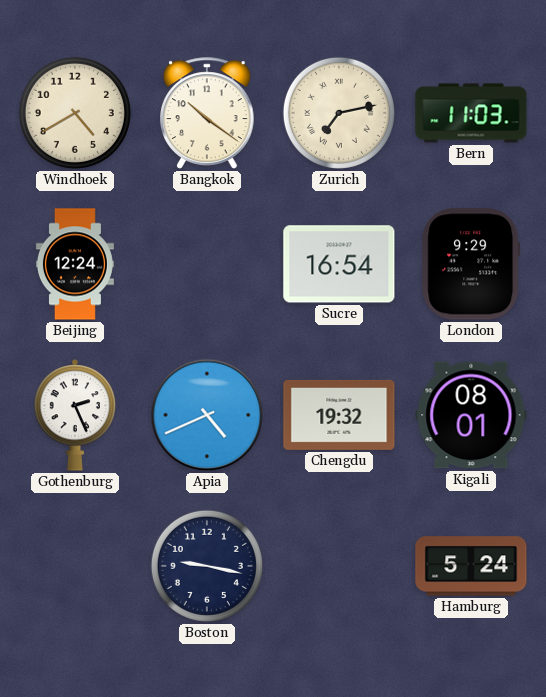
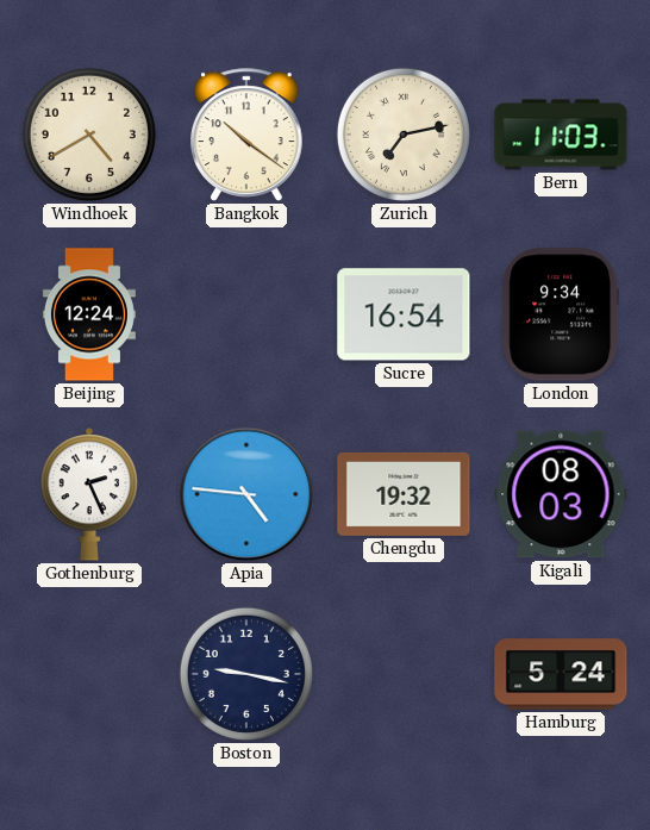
London: 9:29 -> 9:34 (561, 314)
Apia: 4:41 -> 4:46 (246, 494)
Kigali: 08:01 -> 08:03 (561, 494)
